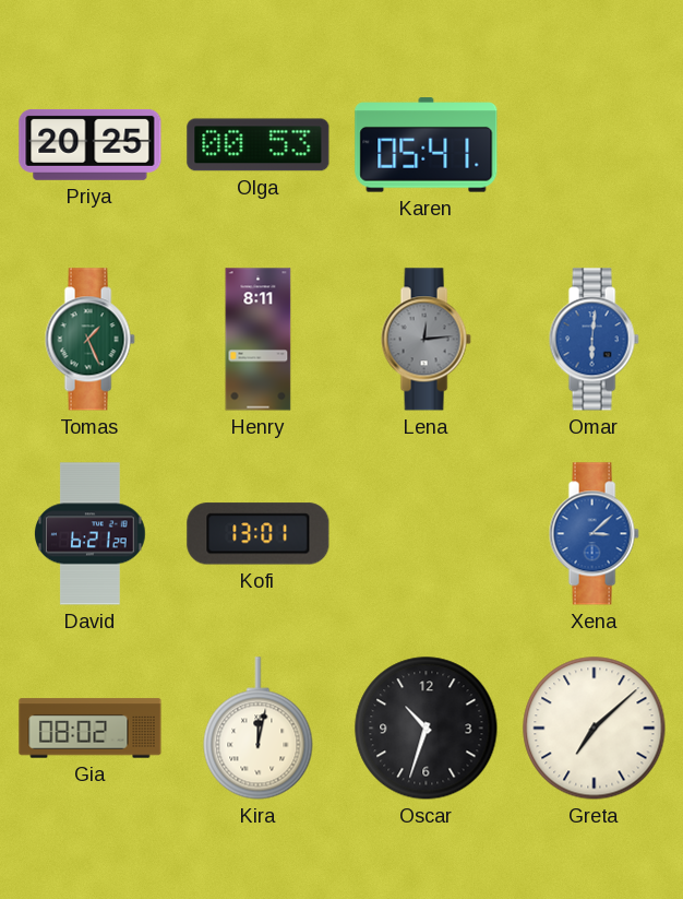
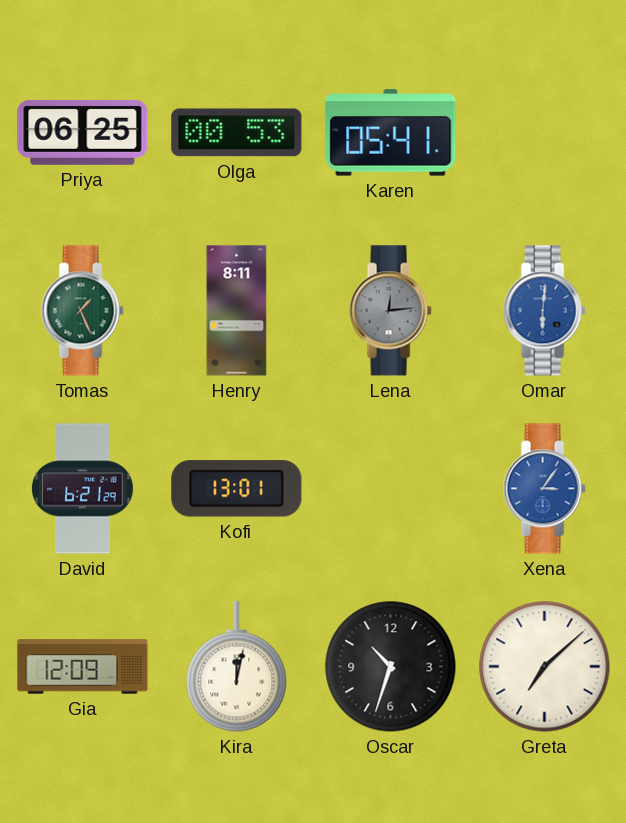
Priya: 20:25 -> 06:25 (83, 132)
Xena: 3:08 -> 3:06 (544, 489)
Gia: 08:02 -> 12:09 (83, 667)
